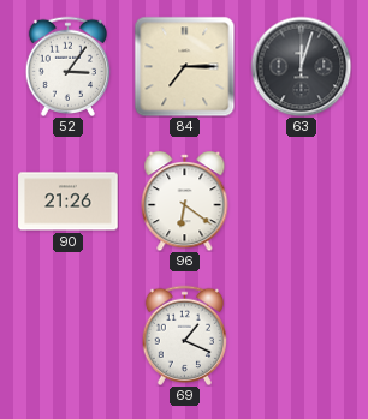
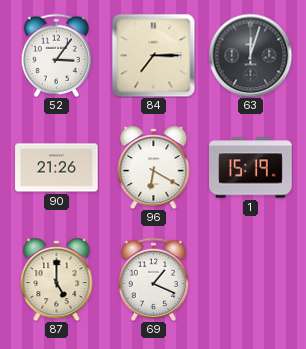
96: 6:21 -> 6:20 (154, 168)
1: none -> 15:19 (251, 168)
87: none -> 5:00 (57, 280)
